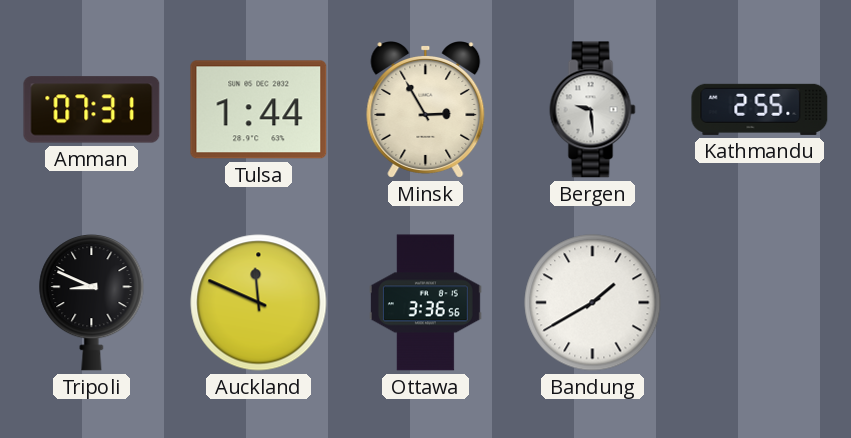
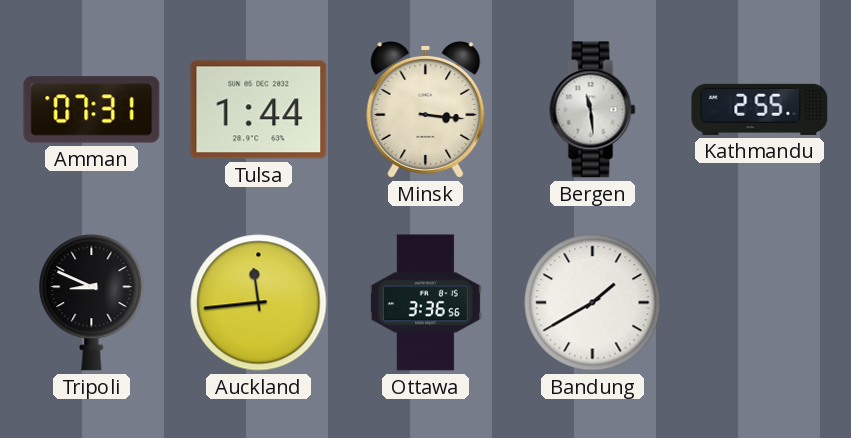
Minsk: 2:55 -> 3:16 (426, 110)
Bergen: 9:29 -> 11:29 (593, 110)
Auckland: 11:49 -> 11:44 (259, 303)
